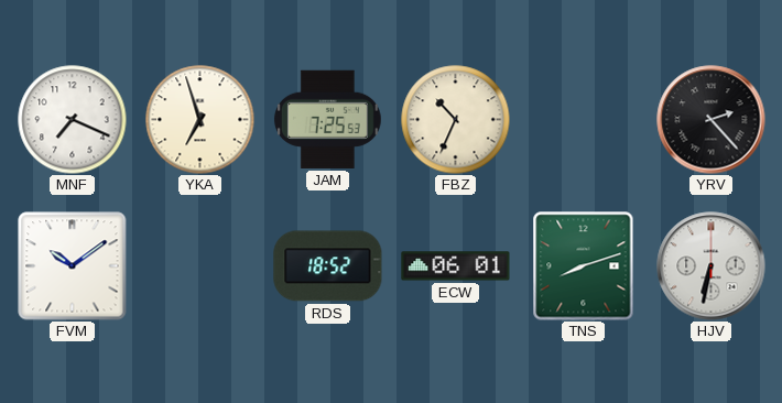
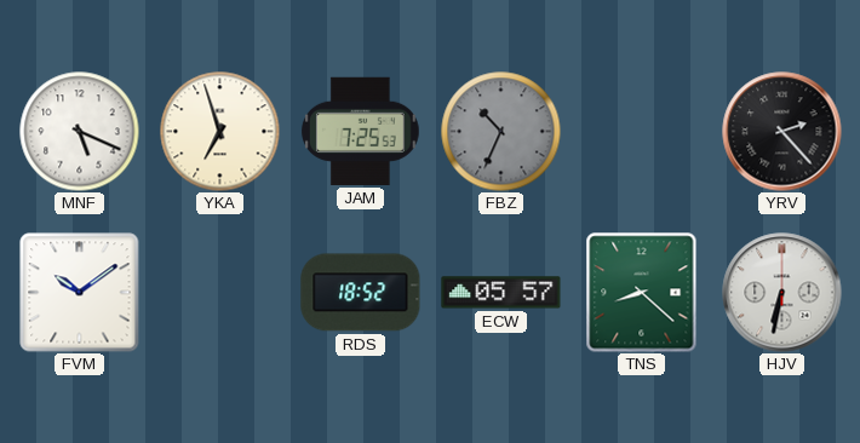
MNF: 7:19 -> 5:19 (80, 132)
FBZ dial: cream -> grey (501, 132)
ECW: 06:01 -> 05:57 (501, 293)
TNS: 8:12 -> 8:22 (642, 293)
